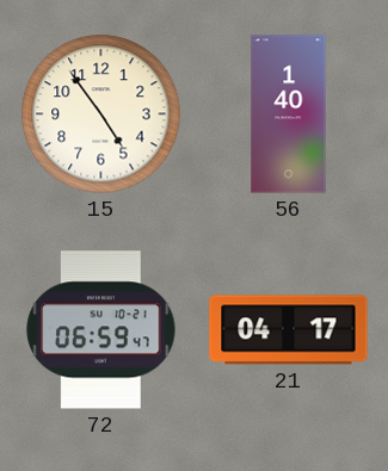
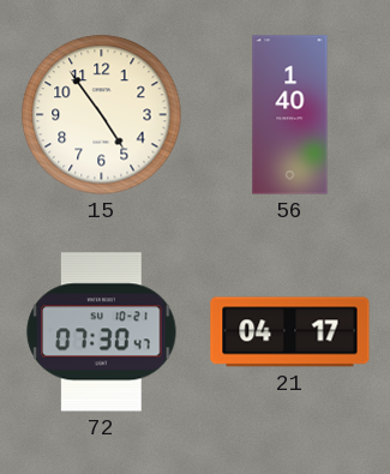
72: 06:59 -> 07:30 (102, 332)
